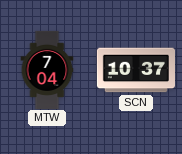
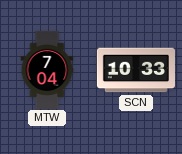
SCN: 10:37 -> 10:33 (135, 70)
